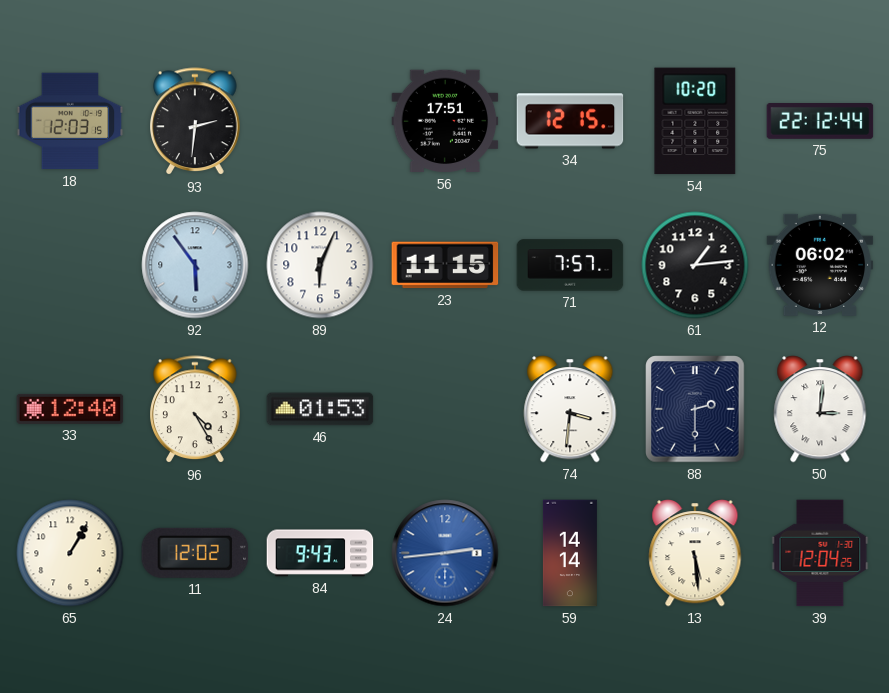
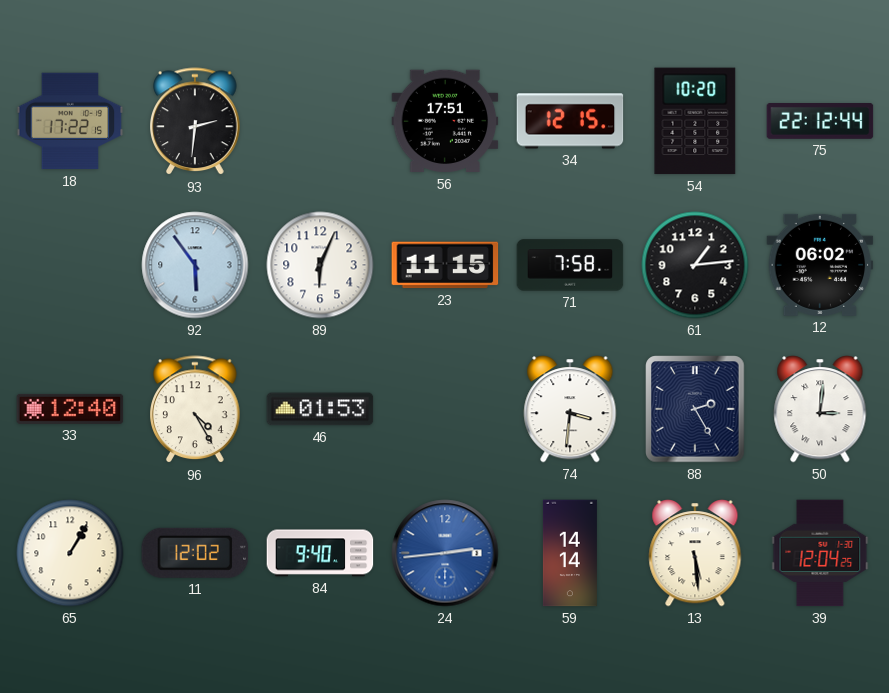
18: 12:03 -> 17:22 (70, 121)
71: 7:57 -> 7:58 (570, 265)
88: 2:30 -> 2:25 (695, 409)
84: 9:43 -> 9:40 (320, 553)
